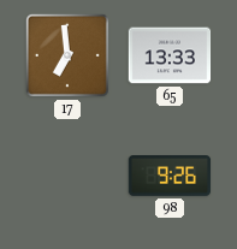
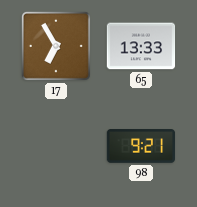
17: 6:59 -> 6:55 (56, 46)
98: 9:26 -> 9:21 (141, 146)
